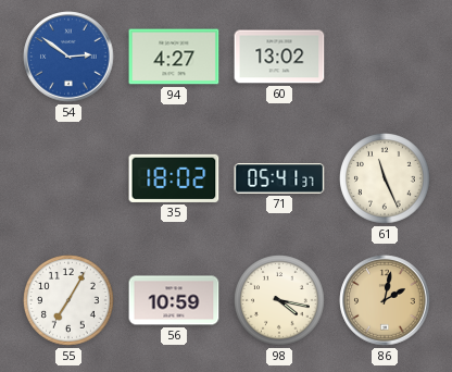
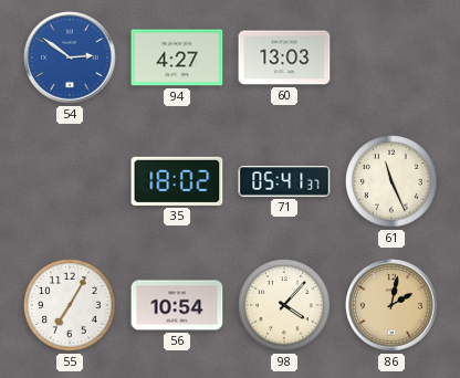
60: 13:02 -> 13:03 (284, 57)
56: 10:59 -> 10:54 (177, 305)
98: 4:17 -> 4:07 (285, 306)
